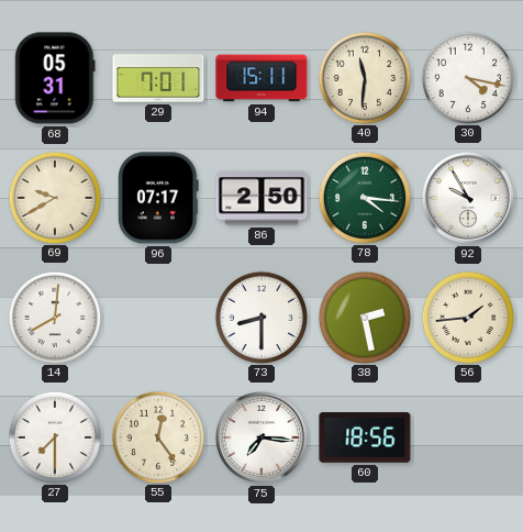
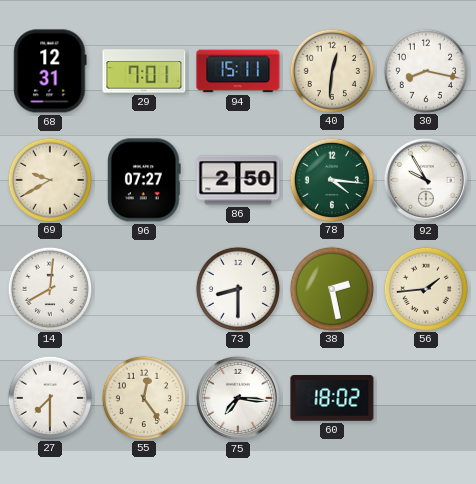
68: 05:31 -> 12:31 (50, 71)
40: 11:31 -> 12:31 (331, 70)
30: 4:17 -> 8:17 (425, 70)
96: 07:17 -> 07:27 (145, 180)
60: 18:56 -> 18:02 (332, 399)
